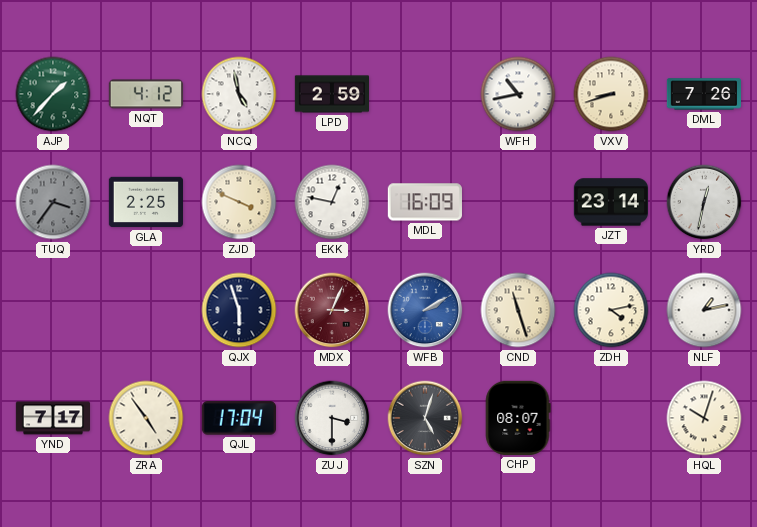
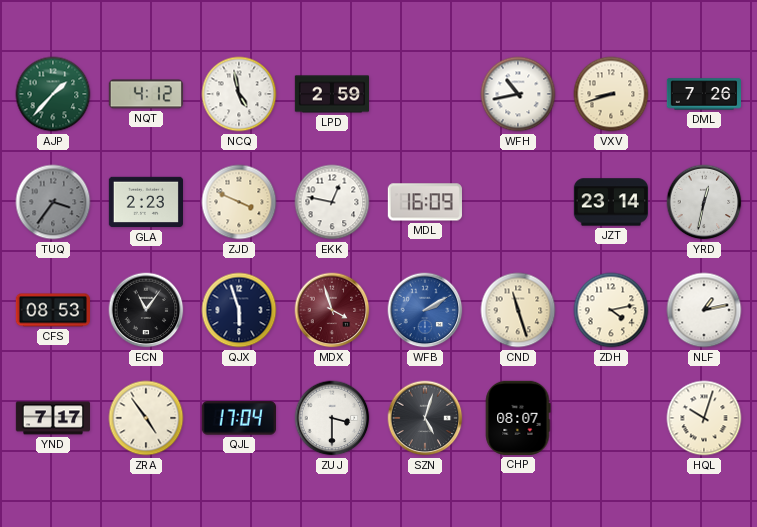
GLA: 2:25 -> 2:23 (145, 202)
CFS: none -> 08:53 (52, 310)
ECN: none -> 11:06 (146, 310)
MDX: 3:04 -> 3:57 (332, 310)
